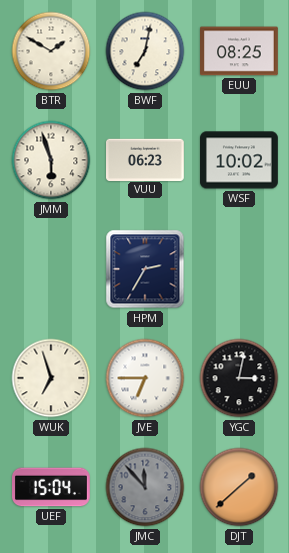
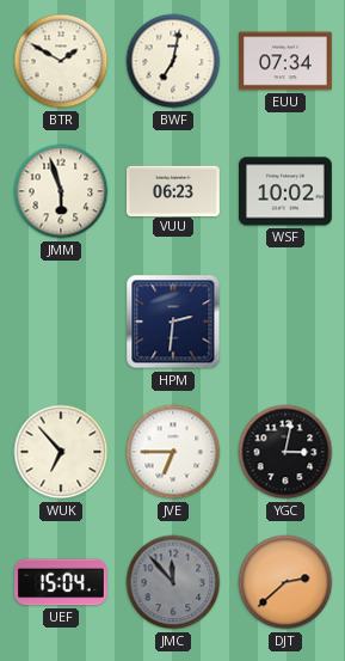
EUU: 08:25 -> 07:34 (287, 61)
HPM: 2:35 -> 2:31 (173, 322)
WUK: 6:57 -> 6:53 (61, 452)
DJT: 1:38 -> 2:38 (285, 582)
